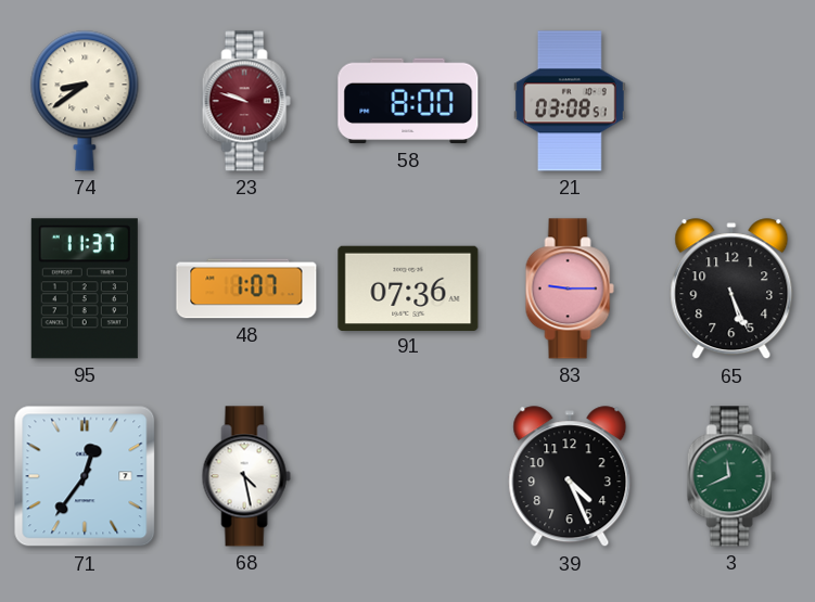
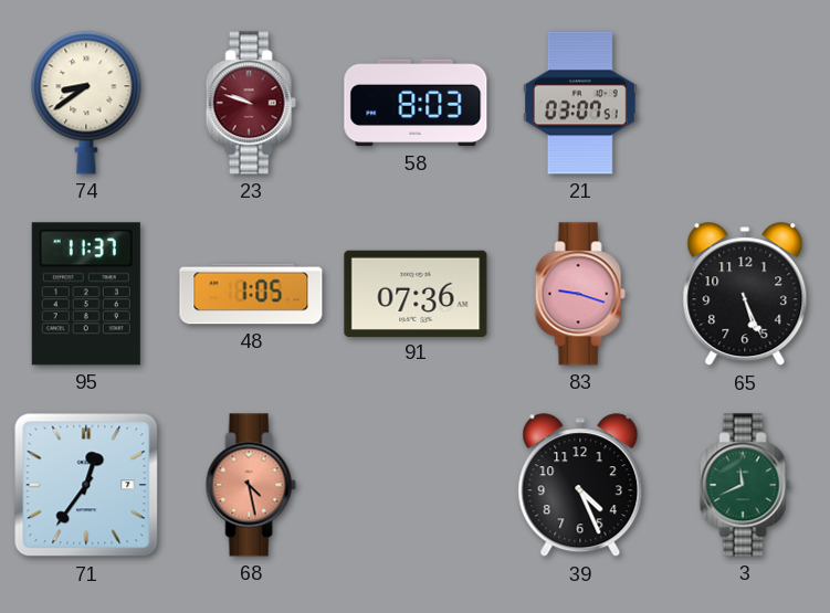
58: 8:00 -> 8:03 (416, 103)
21: 03:08 -> 03:07 (580, 103)
48: 1:07 -> 1:05 (251, 294)
83: 9:15 -> 9:18 (580, 294)
68 dial: white -> salmon (251, 485)
